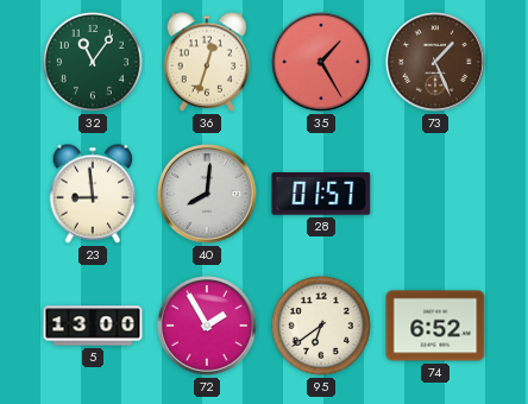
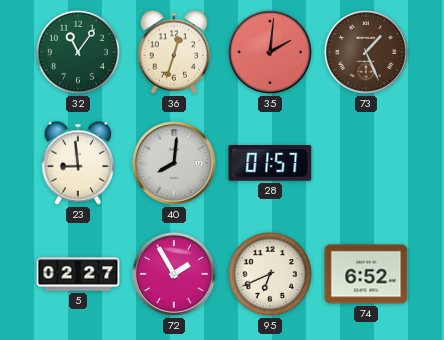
35: 1:25 -> 2:01 (271, 53)
5: 13:00 -> 02:27 (78, 274)
95: 6:39 -> 6:41 (270, 274)
